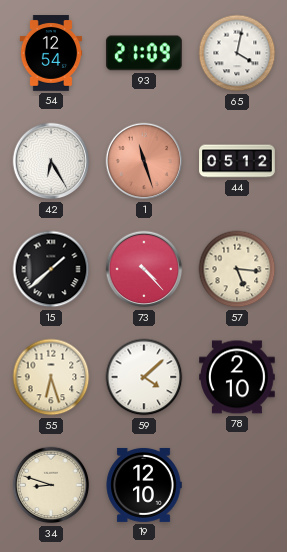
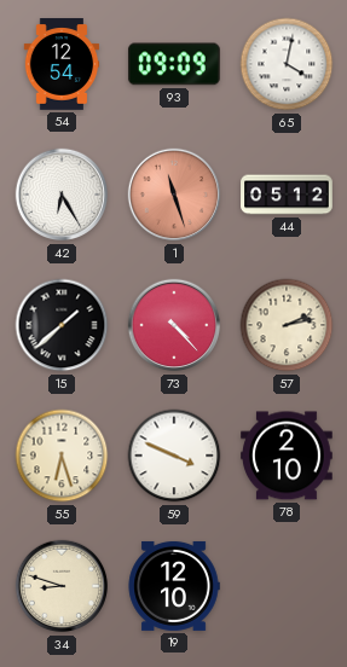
93: 21:09 -> 09:09 (174, 64)
57: 5:16 -> 2:13 (287, 325)
59: 4:08 -> 3:49 (174, 456)
